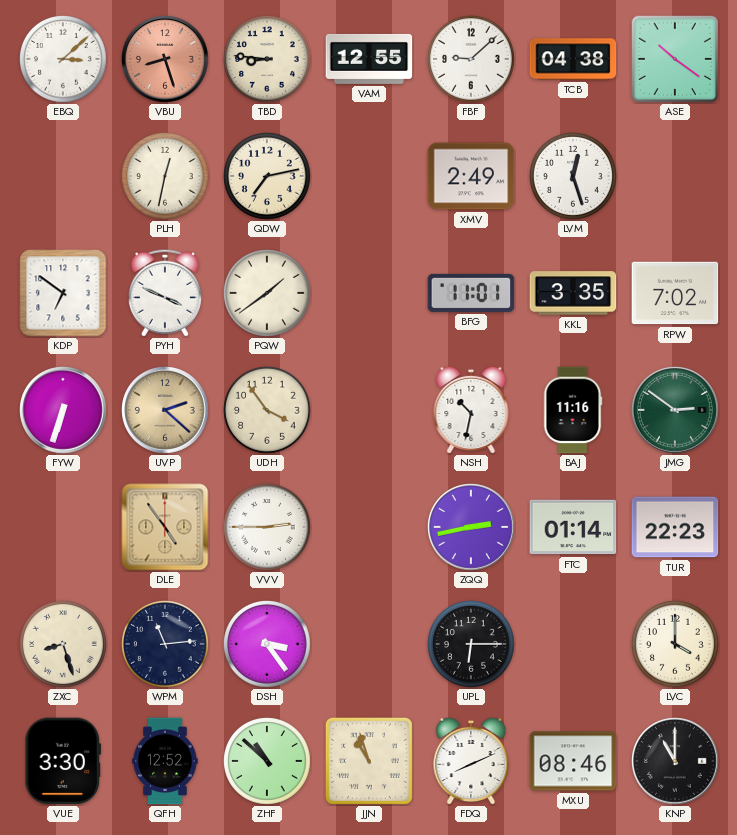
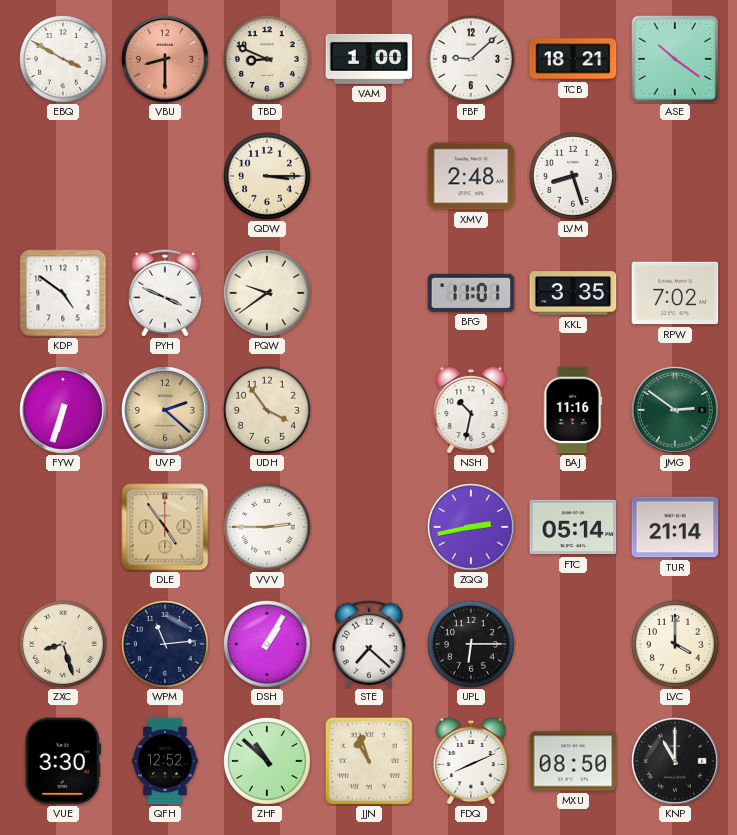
EBQ: 3:08 -> 3:50 (64, 60)
VBU: 8:27 -> 8:30 (165, 59)
TBD: 8:46 -> 8:49 (268, 60)
VAM: 12:55 -> 1:00 (369, 59)
TCB: 04:38 -> 18:21 (573, 59)
PLH: 12:32 -> none (166, 177)
QDW: 7:13 -> 3:15 (268, 177)
XMV: 2:49 -> 2:48 (471, 176)
LVM: 12:27 -> 8:27 (574, 177)
KDP: 6:51 -> 4:51 (63, 293)
PQW: 1:39 -> 9:39 (268, 294)
FTC: 01:14 -> 05:14 (573, 527)
TUR: 22:23 -> 21:14 (675, 527)
DSH: 3:24 -> 1:05 (268, 645)
STE: none -> 7:22 (369, 644)
MXU: 08:46 -> 08:50 (573, 761)
